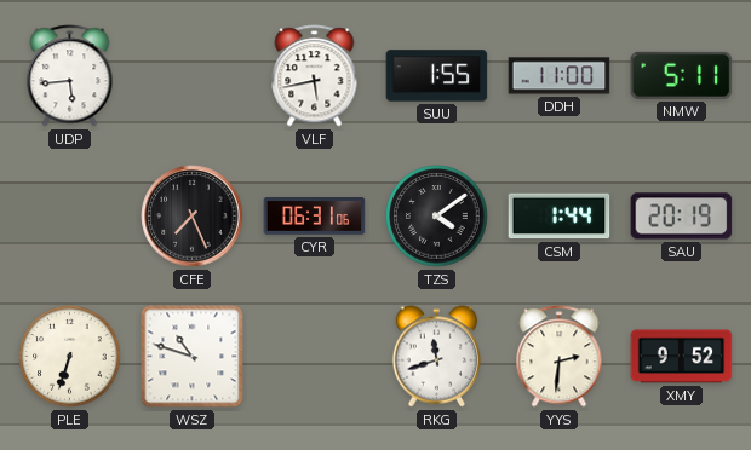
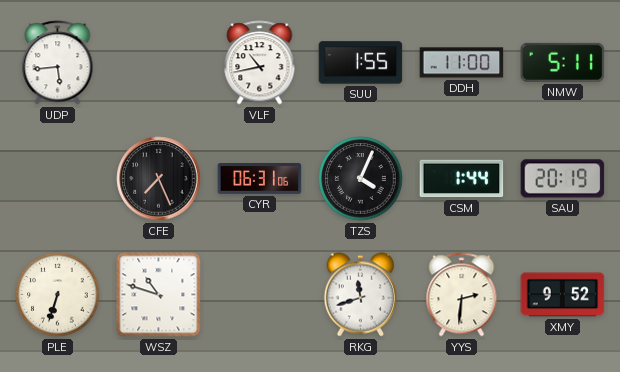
VLF: 5:43 -> 10:43 (260, 63)
TZS: 4:09 -> 4:04 (361, 179)
